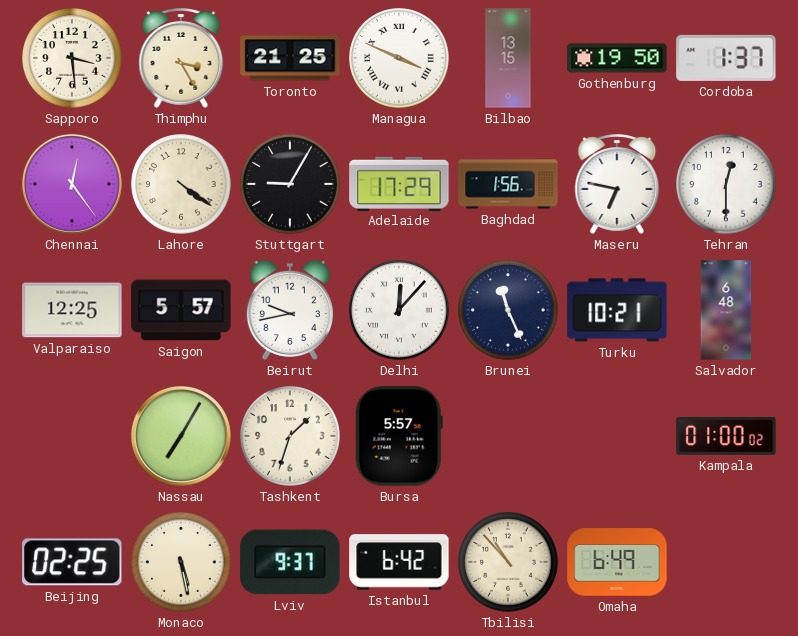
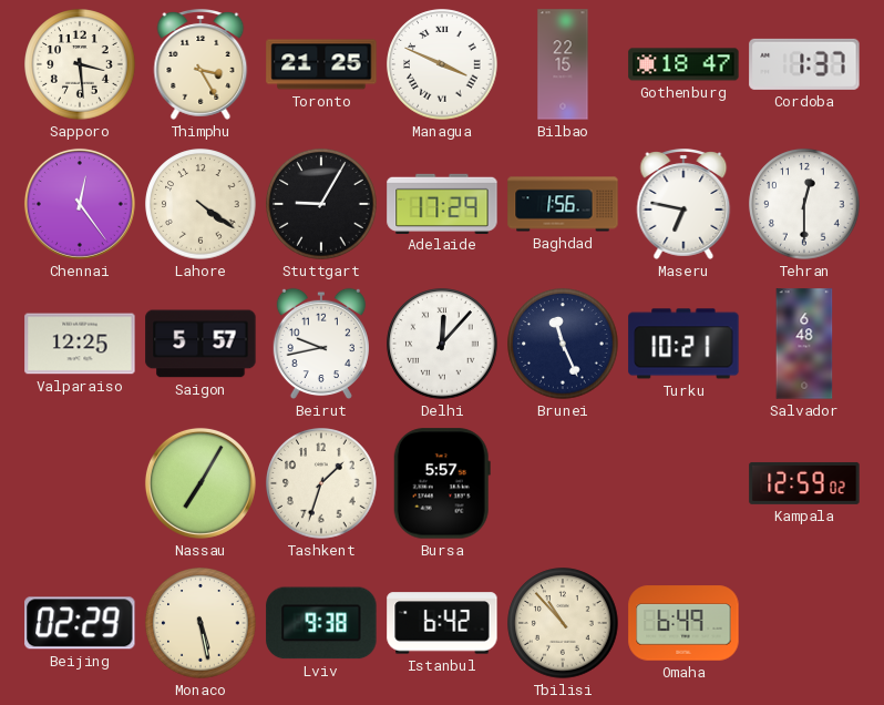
Bilbao: 13:15 -> 22:15 (563, 64)
Gothenburg: 19:50 -> 18:47 (683, 64)
Kampala: 01:00 -> 12:59 (804, 483)
Beijing: 02:25 -> 02:29 (80, 623)
Lviv: 9:37 -> 9:38 (321, 623)
